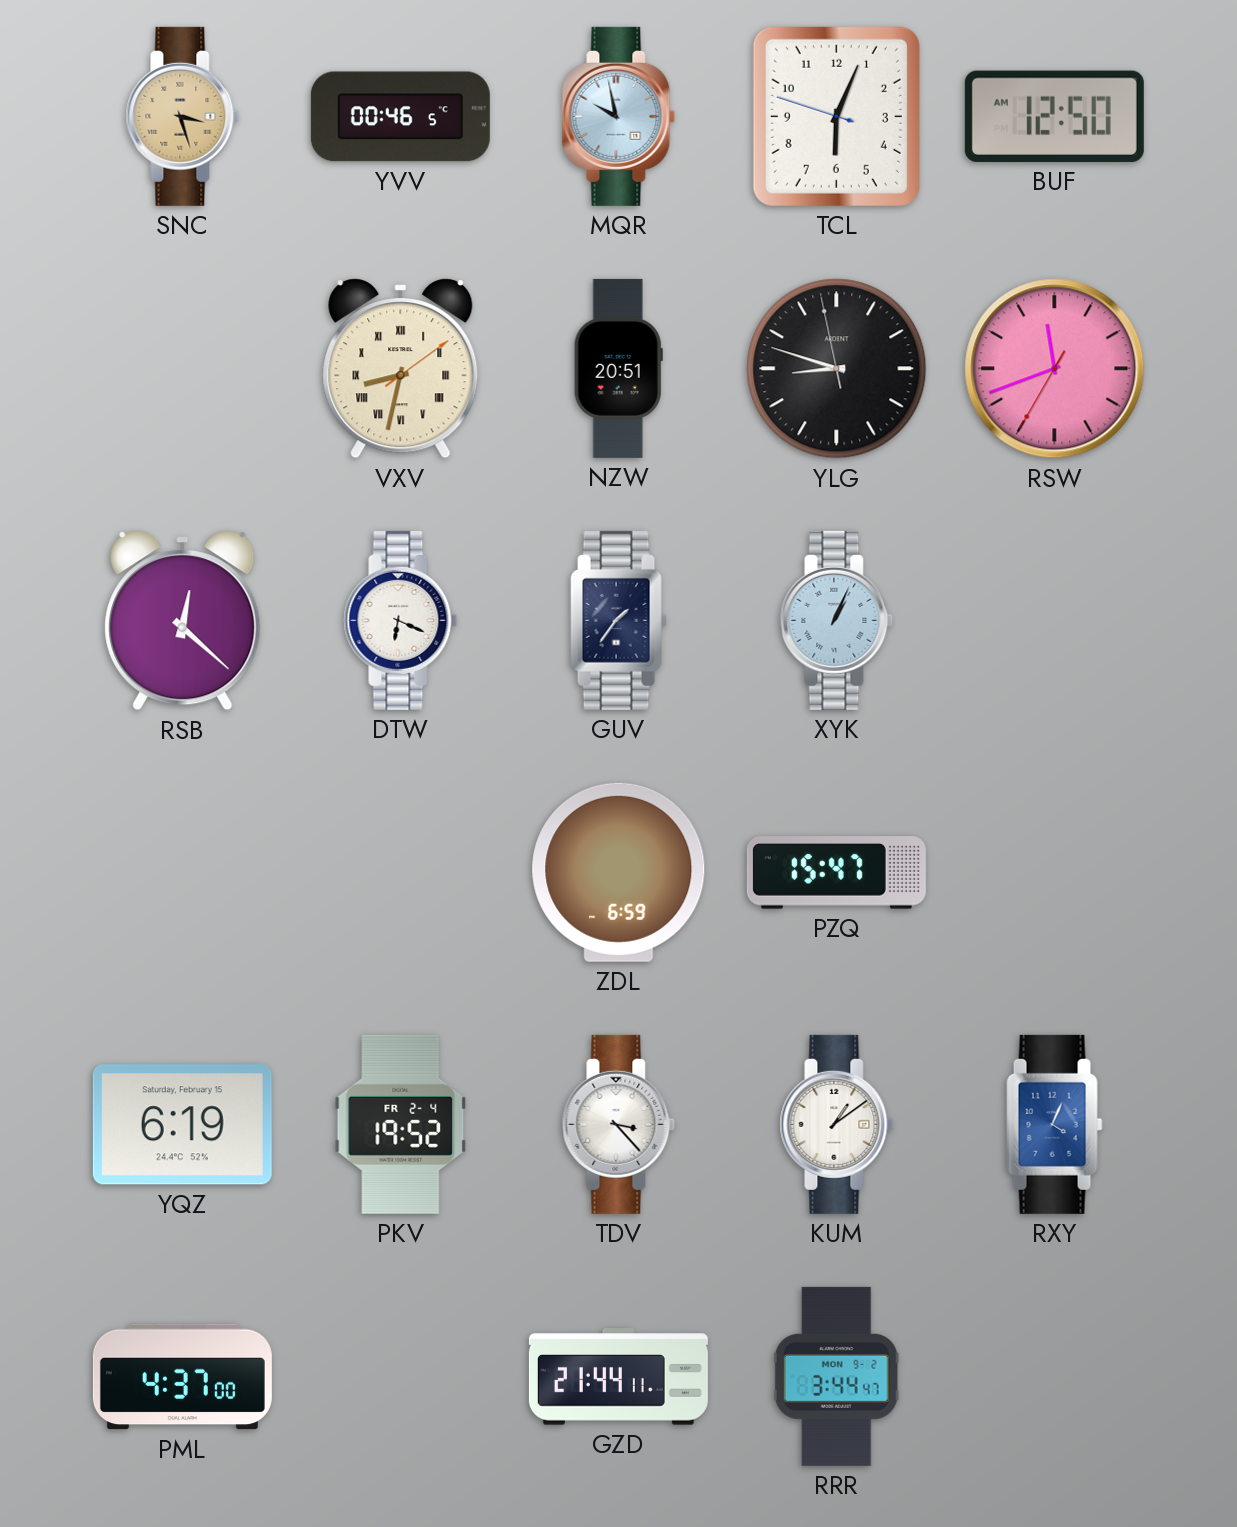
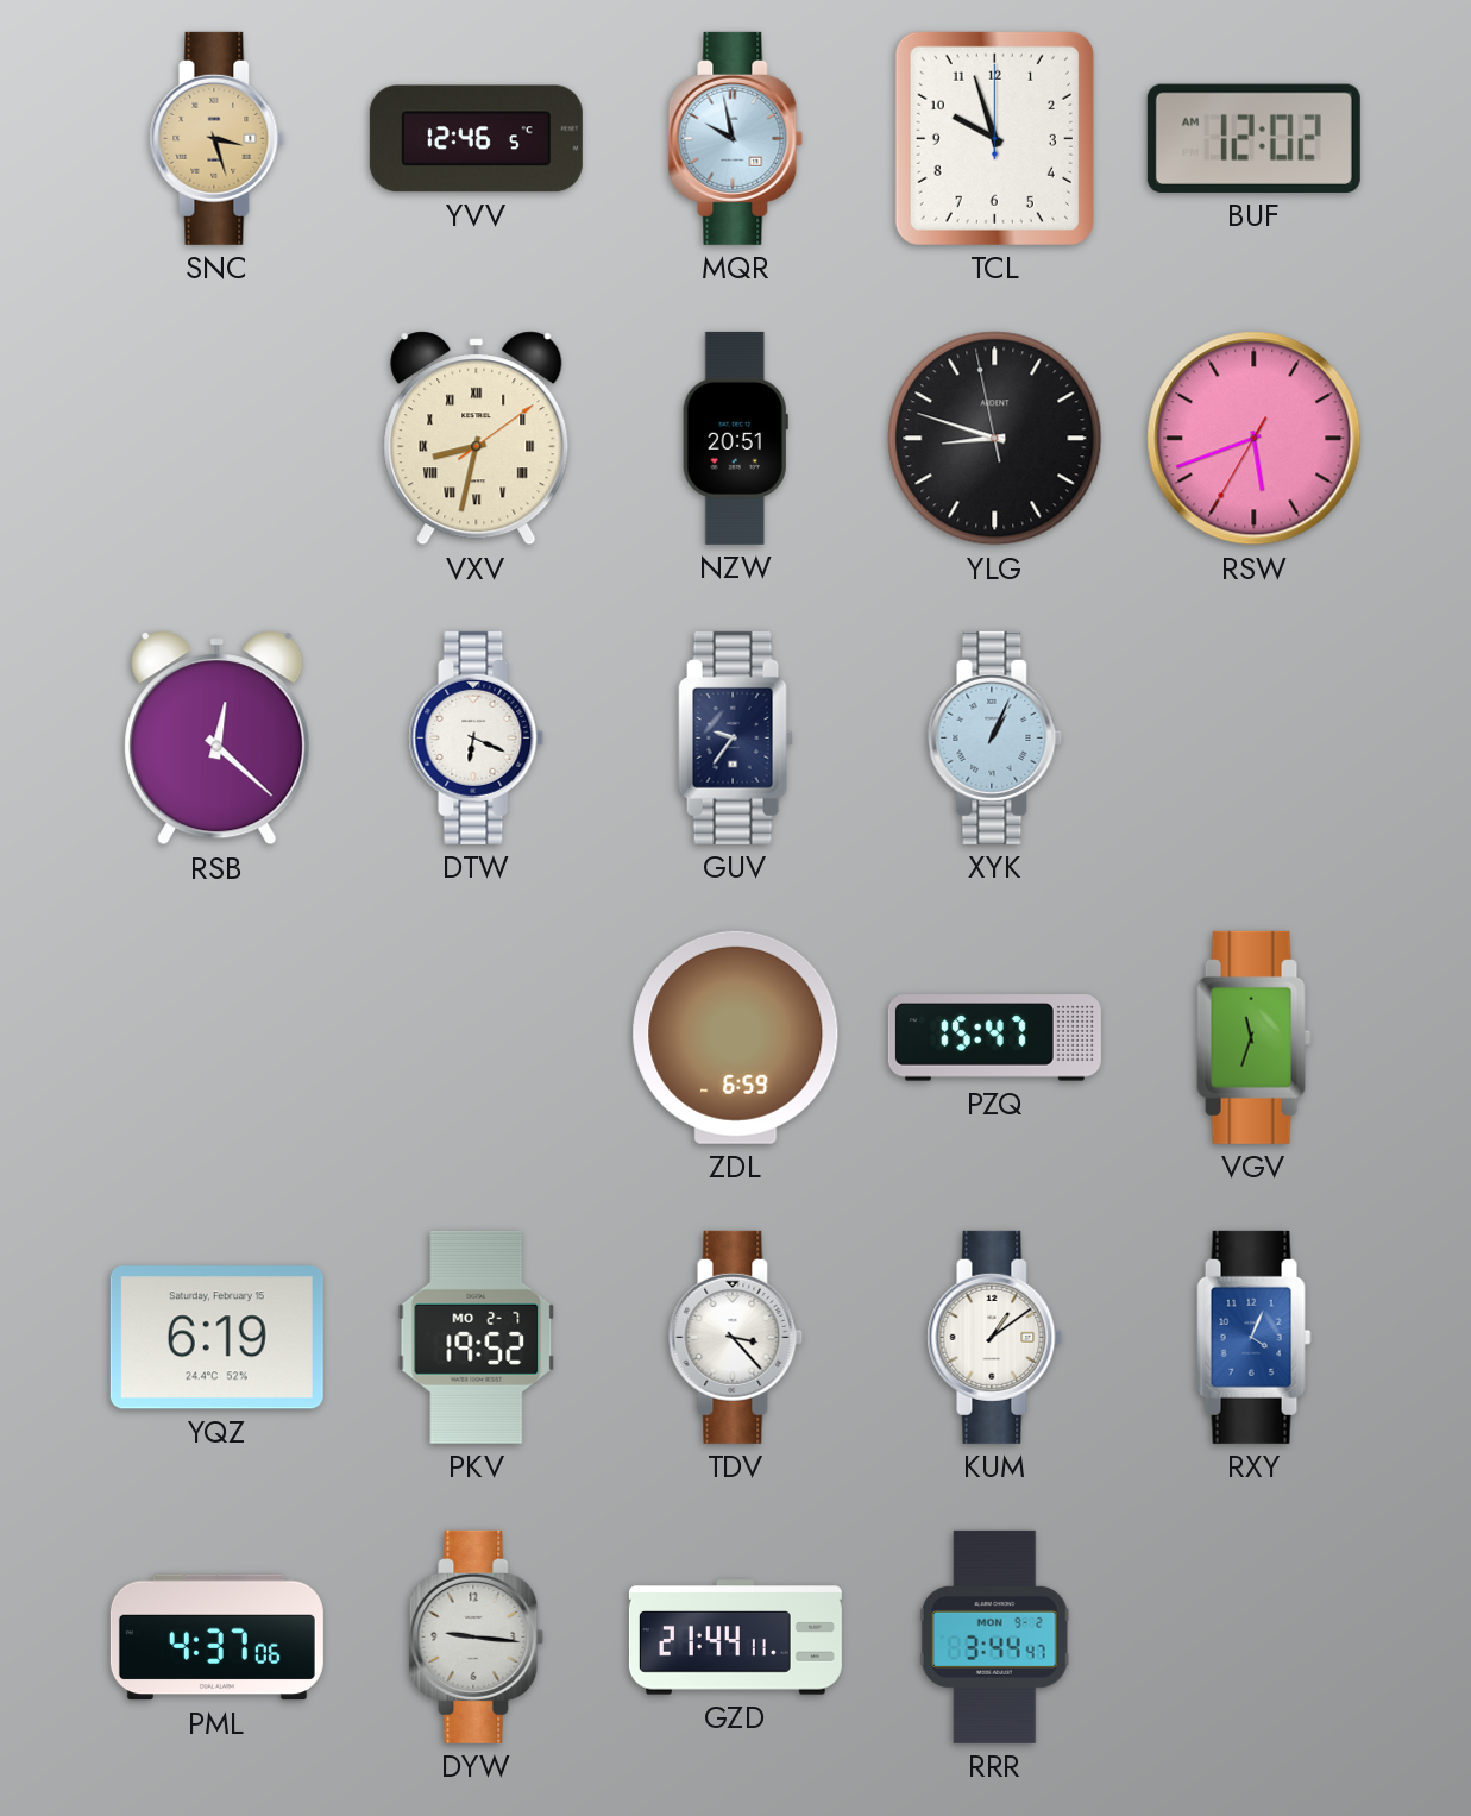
YVV: 00:46 -> 12:46 (476, 139)
TCL: 6:03 -> 9:57 (994, 138)
BUF: 12:50 -> 12:02 (1253, 138)
RSW: 11:41 -> 5:41 (1255, 439)
GUV: 1:36 -> 9:36 (736, 737)
VGV: none -> 11:33 (1255, 1037)
PKV date: FR 2-4 -> MO 2-7 (477, 1337)
PML: 4:37:00 -> 4:37:06 (216, 1638)
DYW: none -> 9:16 (477, 1636)
